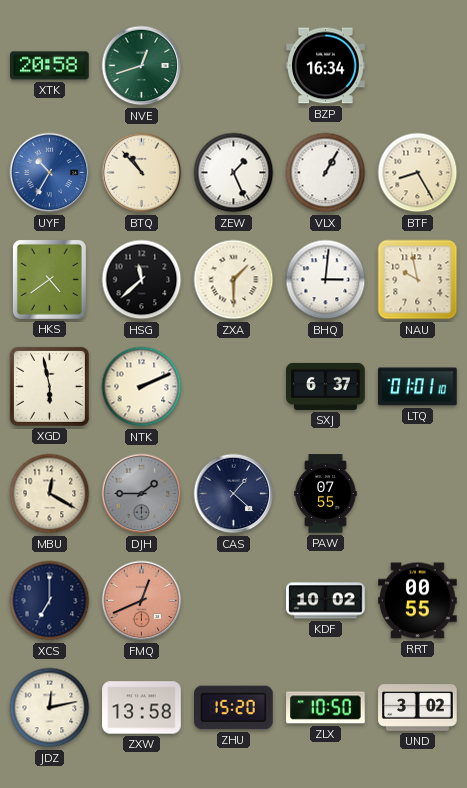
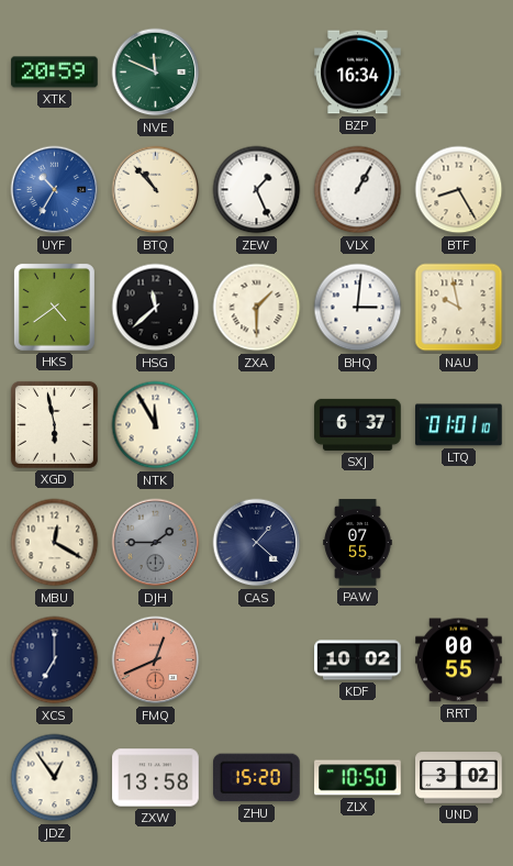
XTK: 20:58 -> 20:59 (55, 73)
NVE: 12:42 -> 11:49 (156, 73)
NTK: 2:11 -> 11:55 (156, 425)
JDZ: 12:13 -> 12:54 (55, 778)
